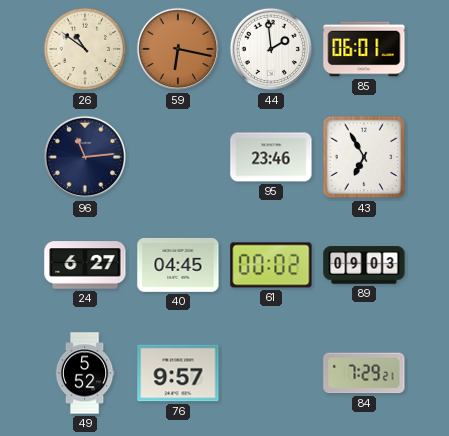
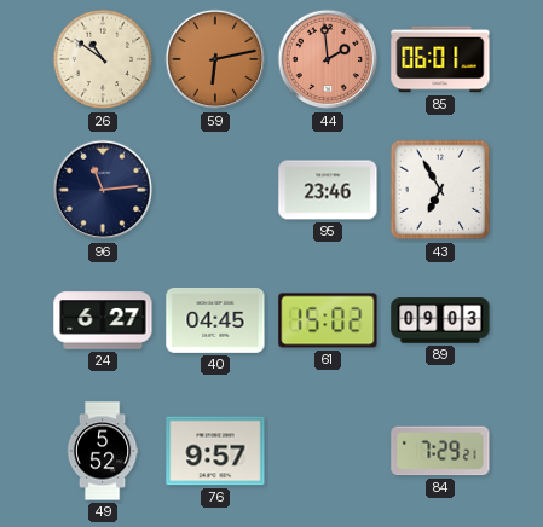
59: 6:17 -> 6:13 (215, 59)
44 dial: white -> salmon (328, 59)
61: 00:02 -> 15:02 (328, 320)
